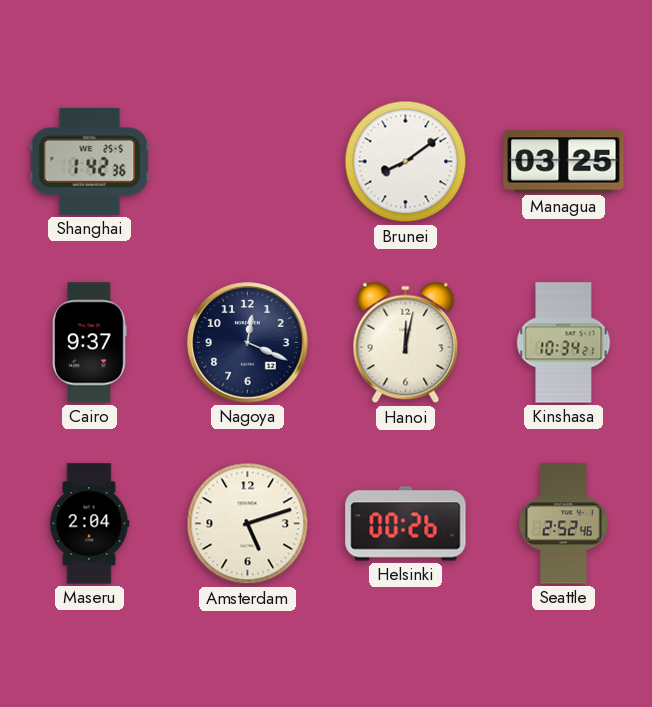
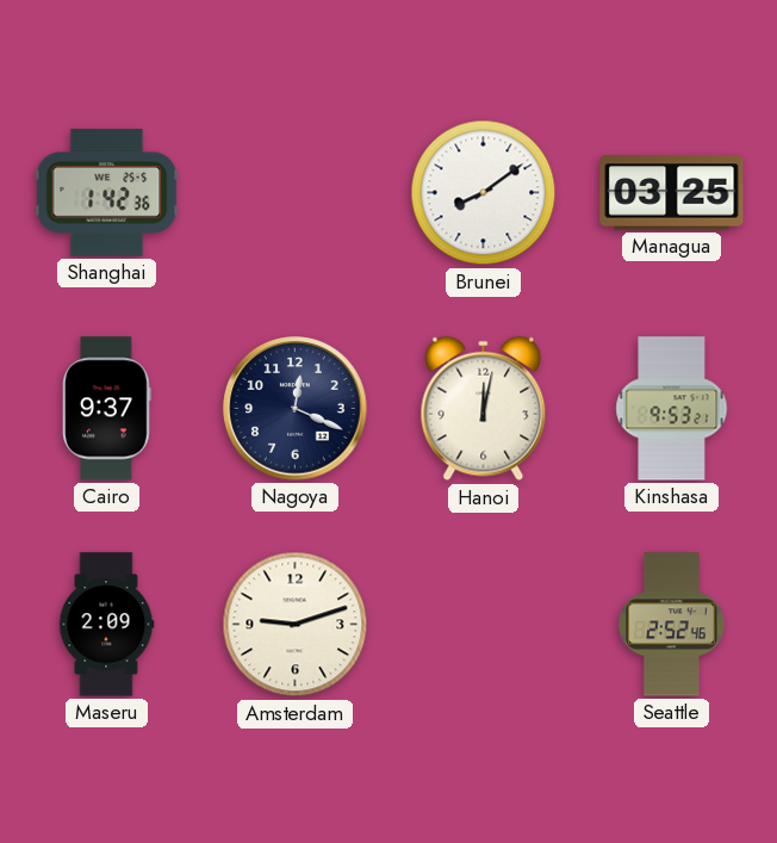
Kinshasa: 10:34 -> 9:53 (672, 409)
Maseru: 2:04 -> 2:09 (106, 625)
Amsterdam: 5:12 -> 9:12 (296, 625)
Helsinki: 00:26 -> none (406, 524)
